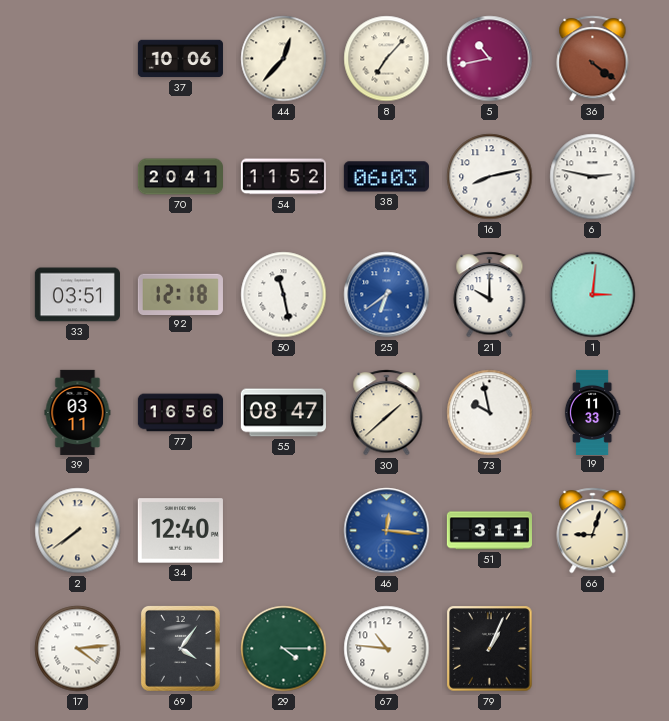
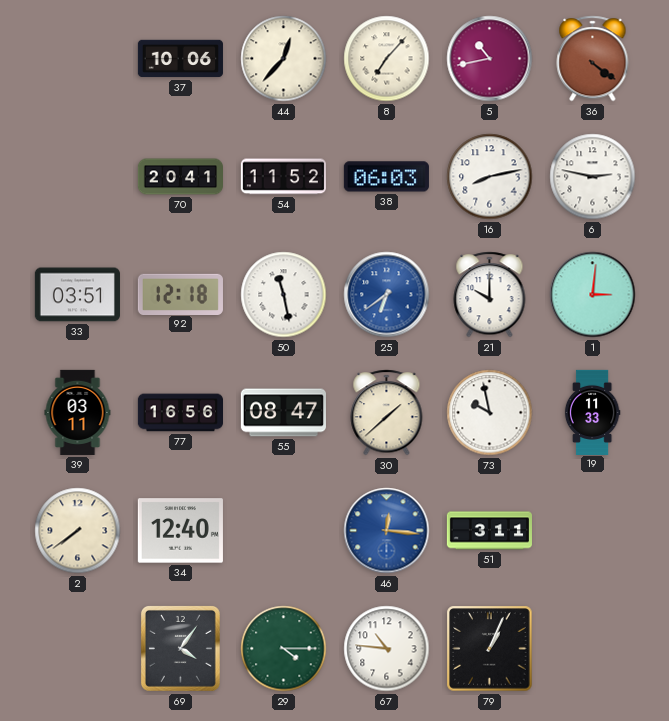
66: 9:03 -> none (593, 531)
17: 4:14 -> none (78, 649)
